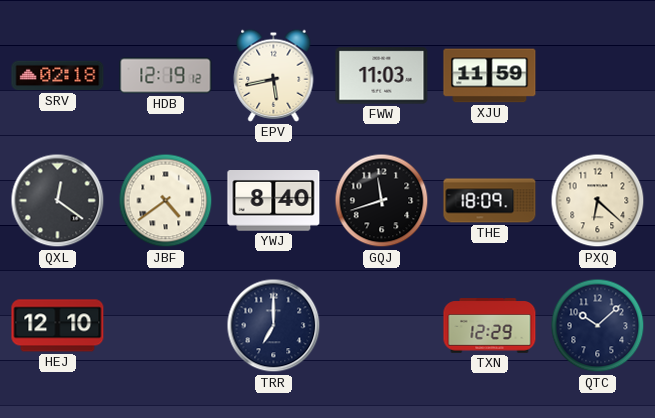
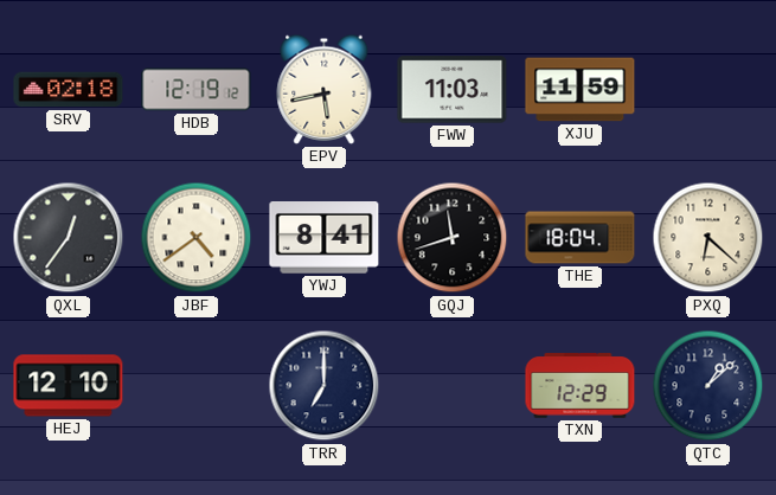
QXL: 12:21 -> 12:36 (69, 238)
YWJ: 8:40 -> 8:41 (325, 238)
THE: 18:09 -> 18:04 (581, 238)
QTC: 10:08 -> 1:08 (708, 386)
